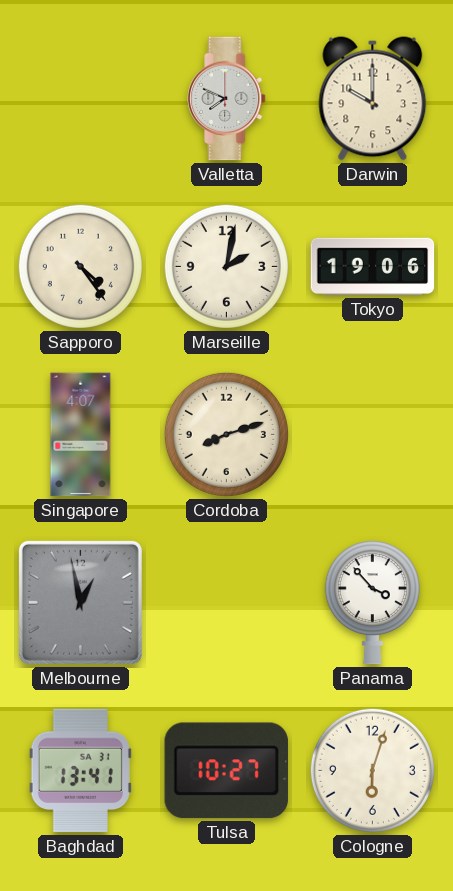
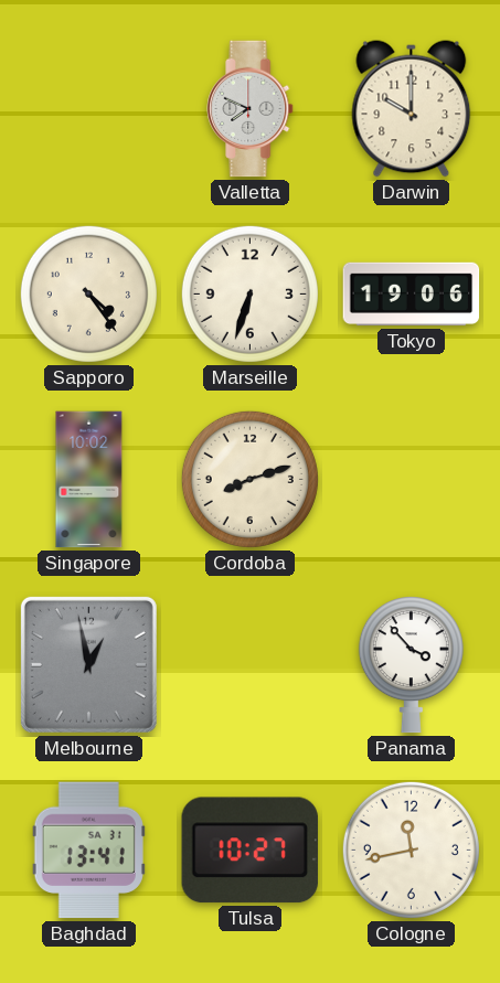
Marseille: 2:02 -> 6:33 (249, 293)
Singapore: 4:07 -> 10:02 (89, 480)
Cologne: 6:03 -> 11:43 (411, 850)
